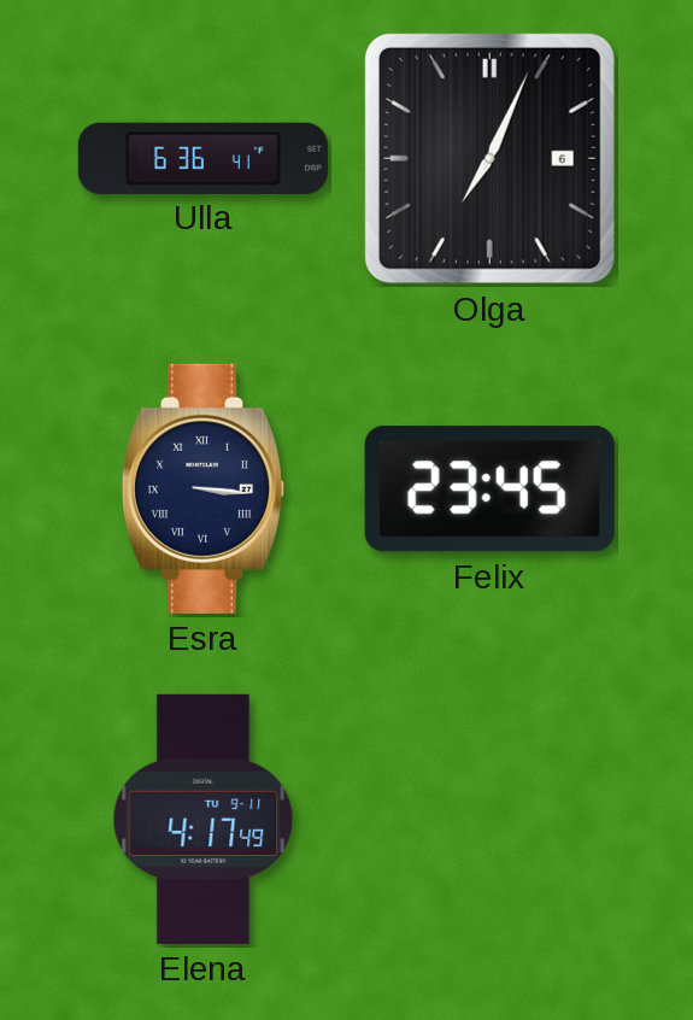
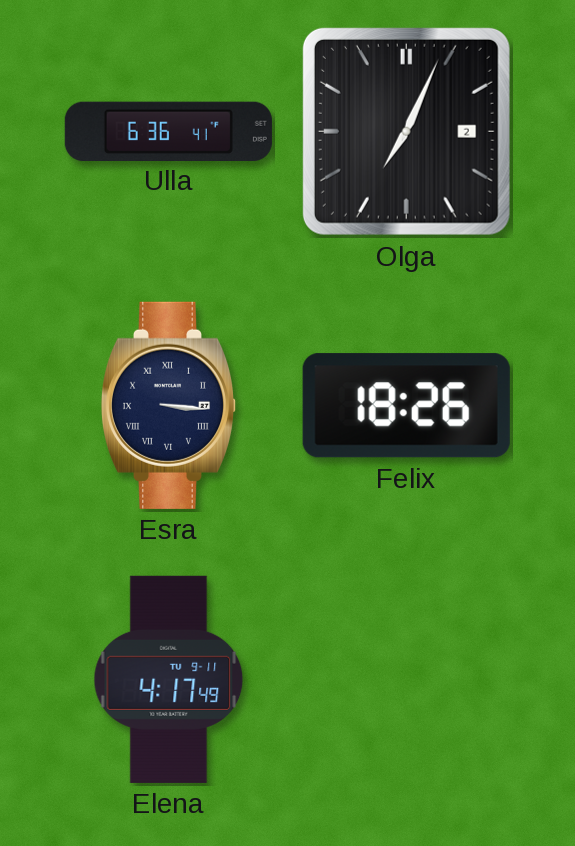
Olga date: 6 -> 2 (406, 131)
Felix: 23:45 -> 18:26 (406, 406)
